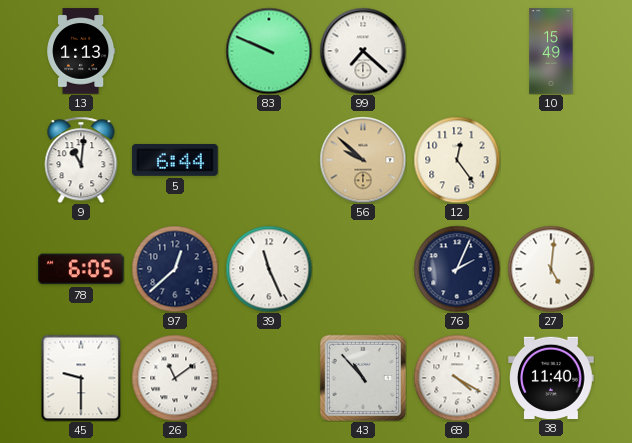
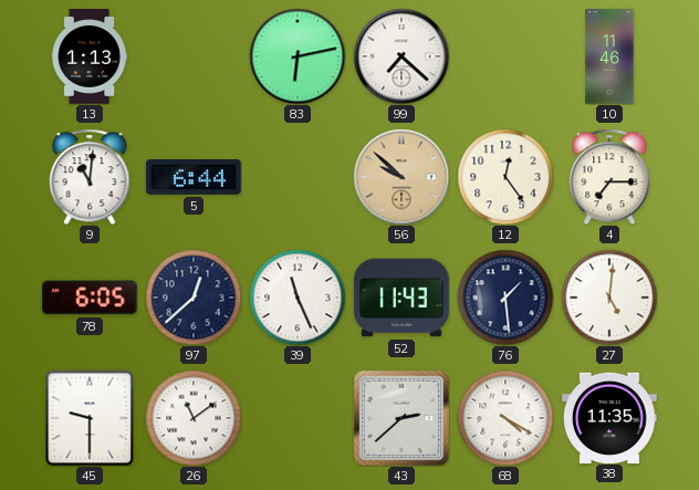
83: 9:49 -> 6:13 (298, 56)
10: 15:49 -> 11:46 (609, 56)
4: none -> 7:15 (609, 177)
52: none -> 11:43 (401, 298)
76: 2:04 -> 1:29 (505, 298)
43: 10:53 -> 2:38 (401, 418)
38: 11:40 -> 11:35 (609, 417)
